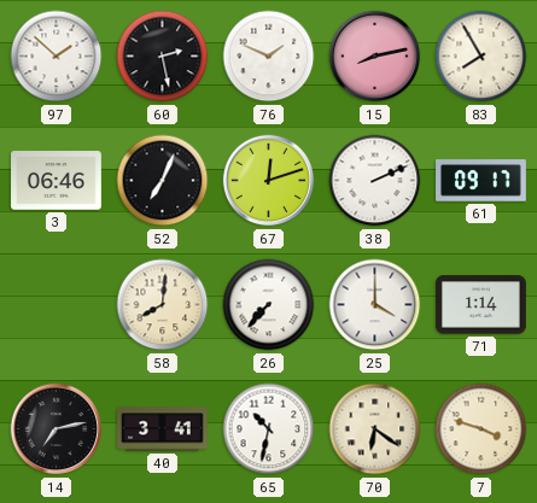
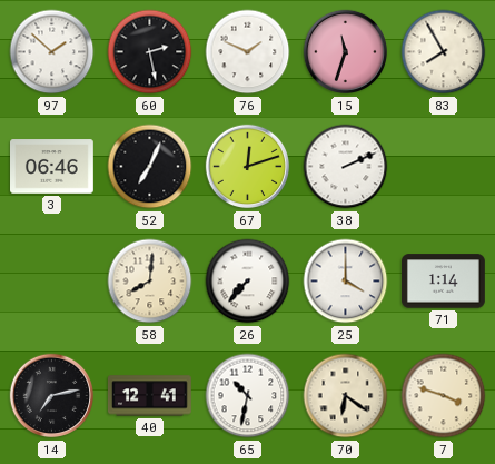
15: 8:13 -> 11:33 (346, 52)
61: 09:17 -> none (481, 181)
40: 3:41 -> 12:41 (149, 396)
